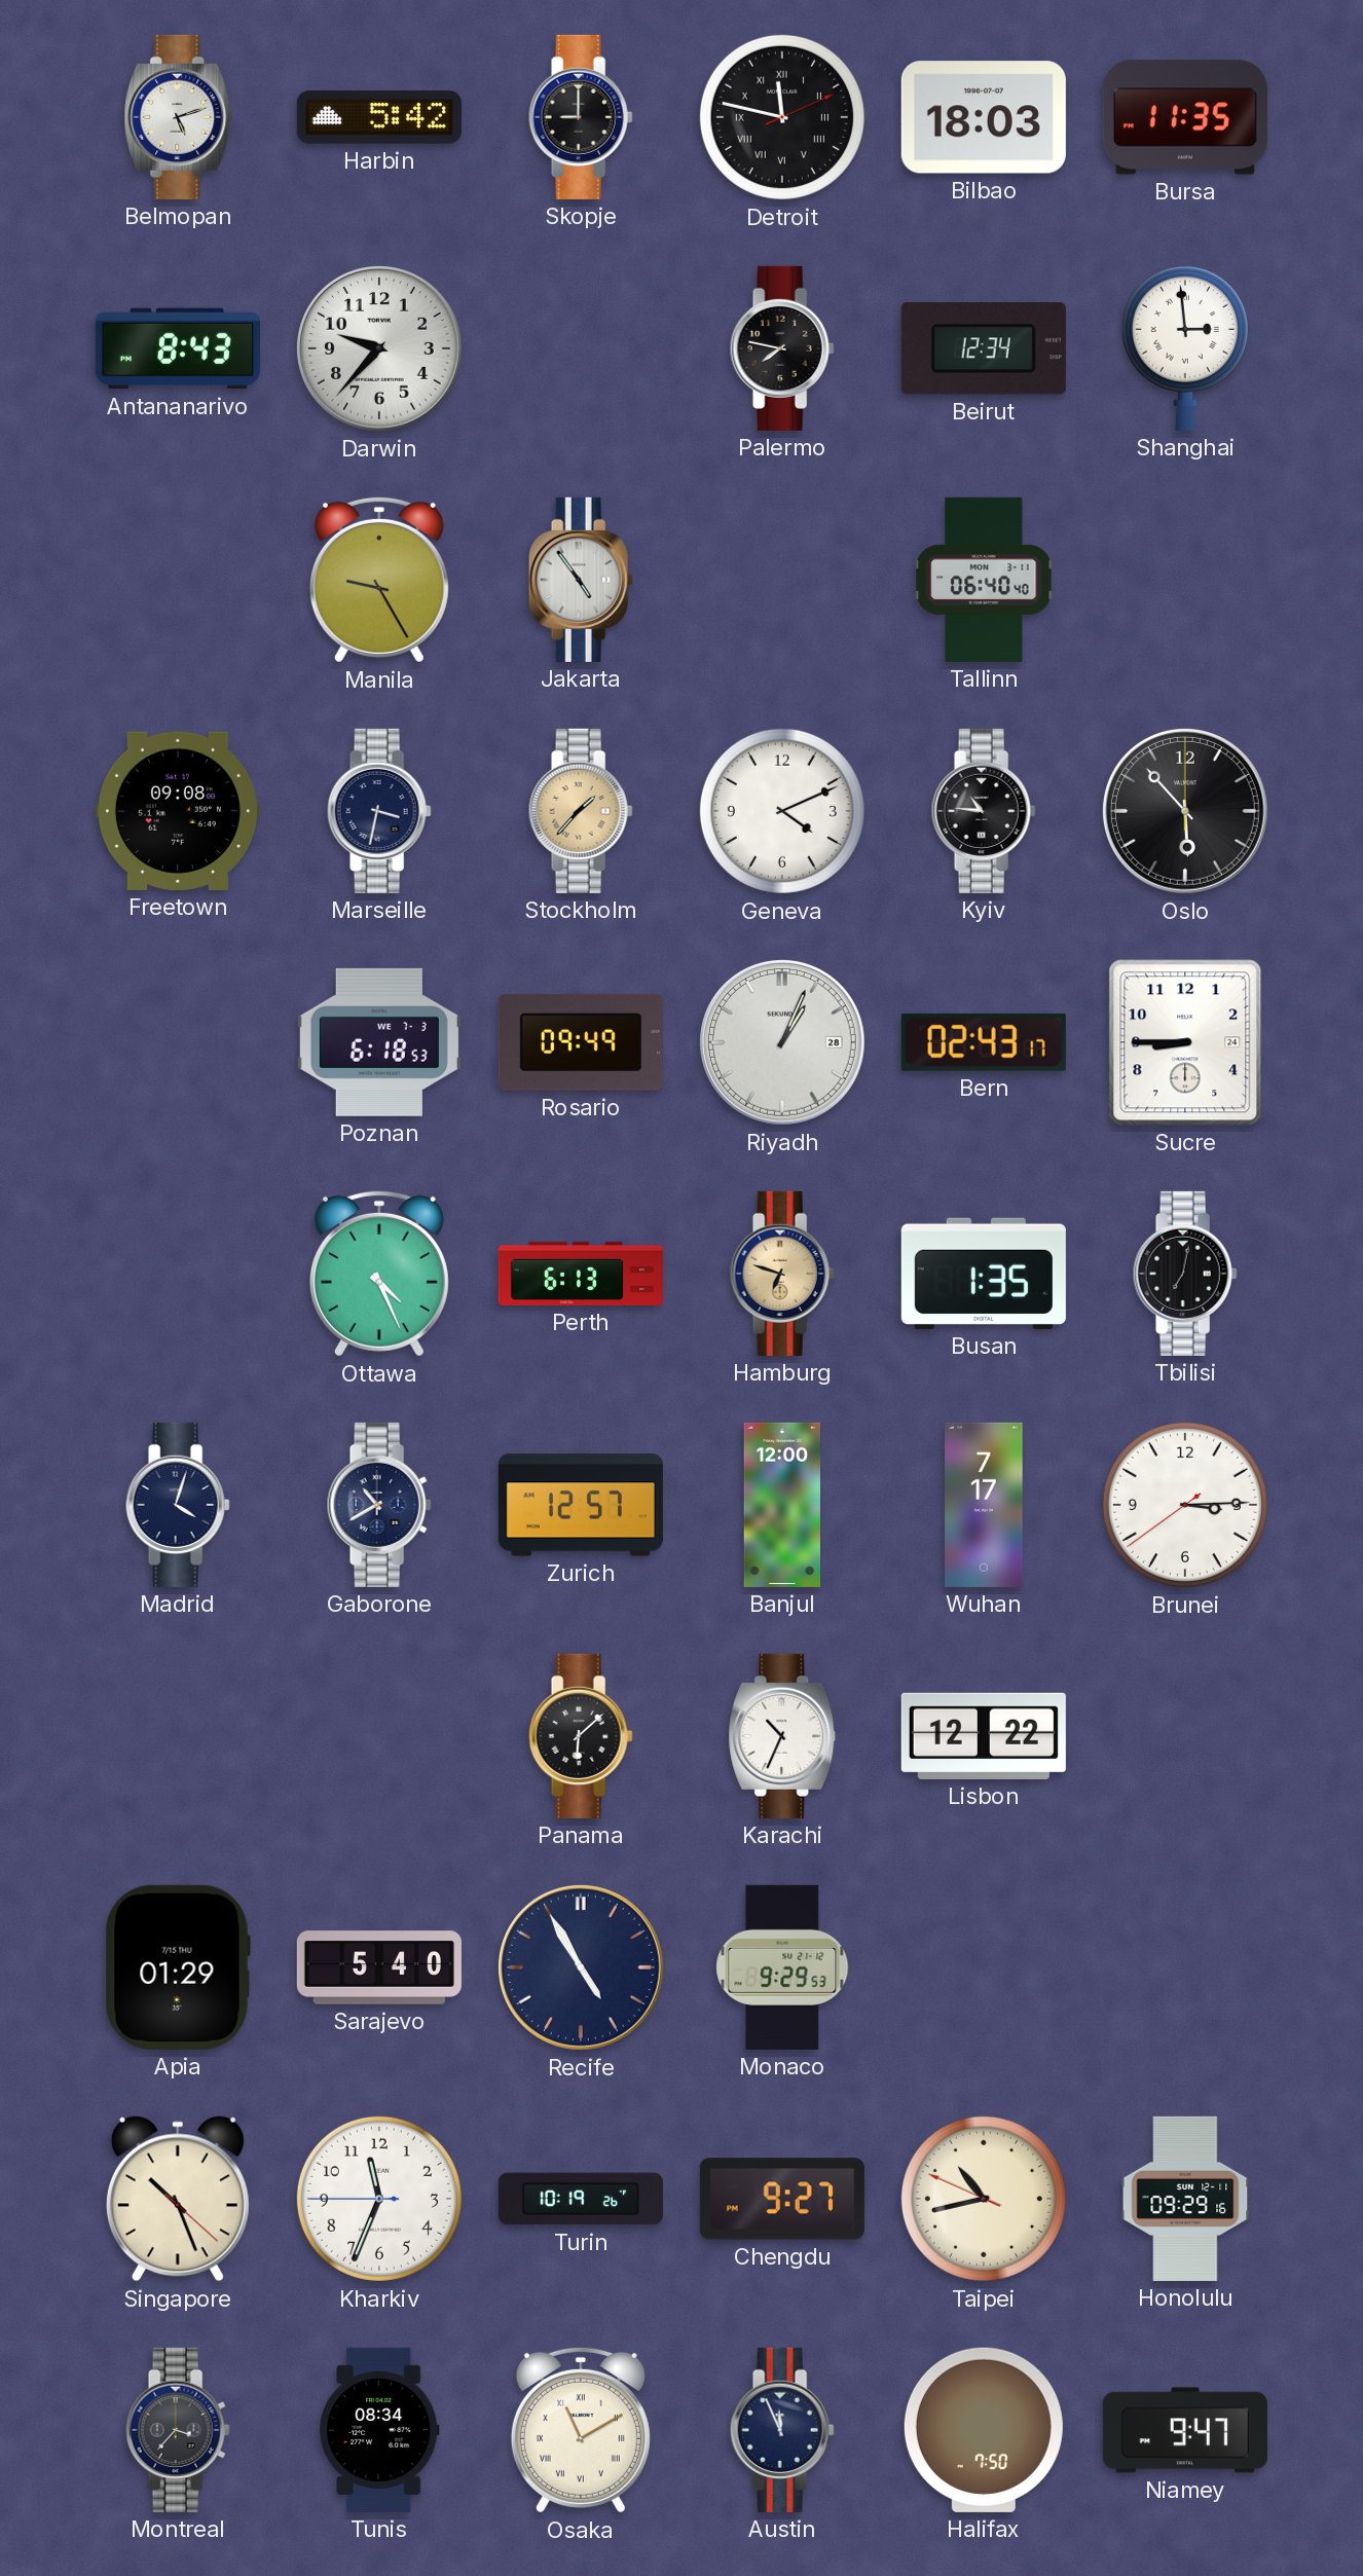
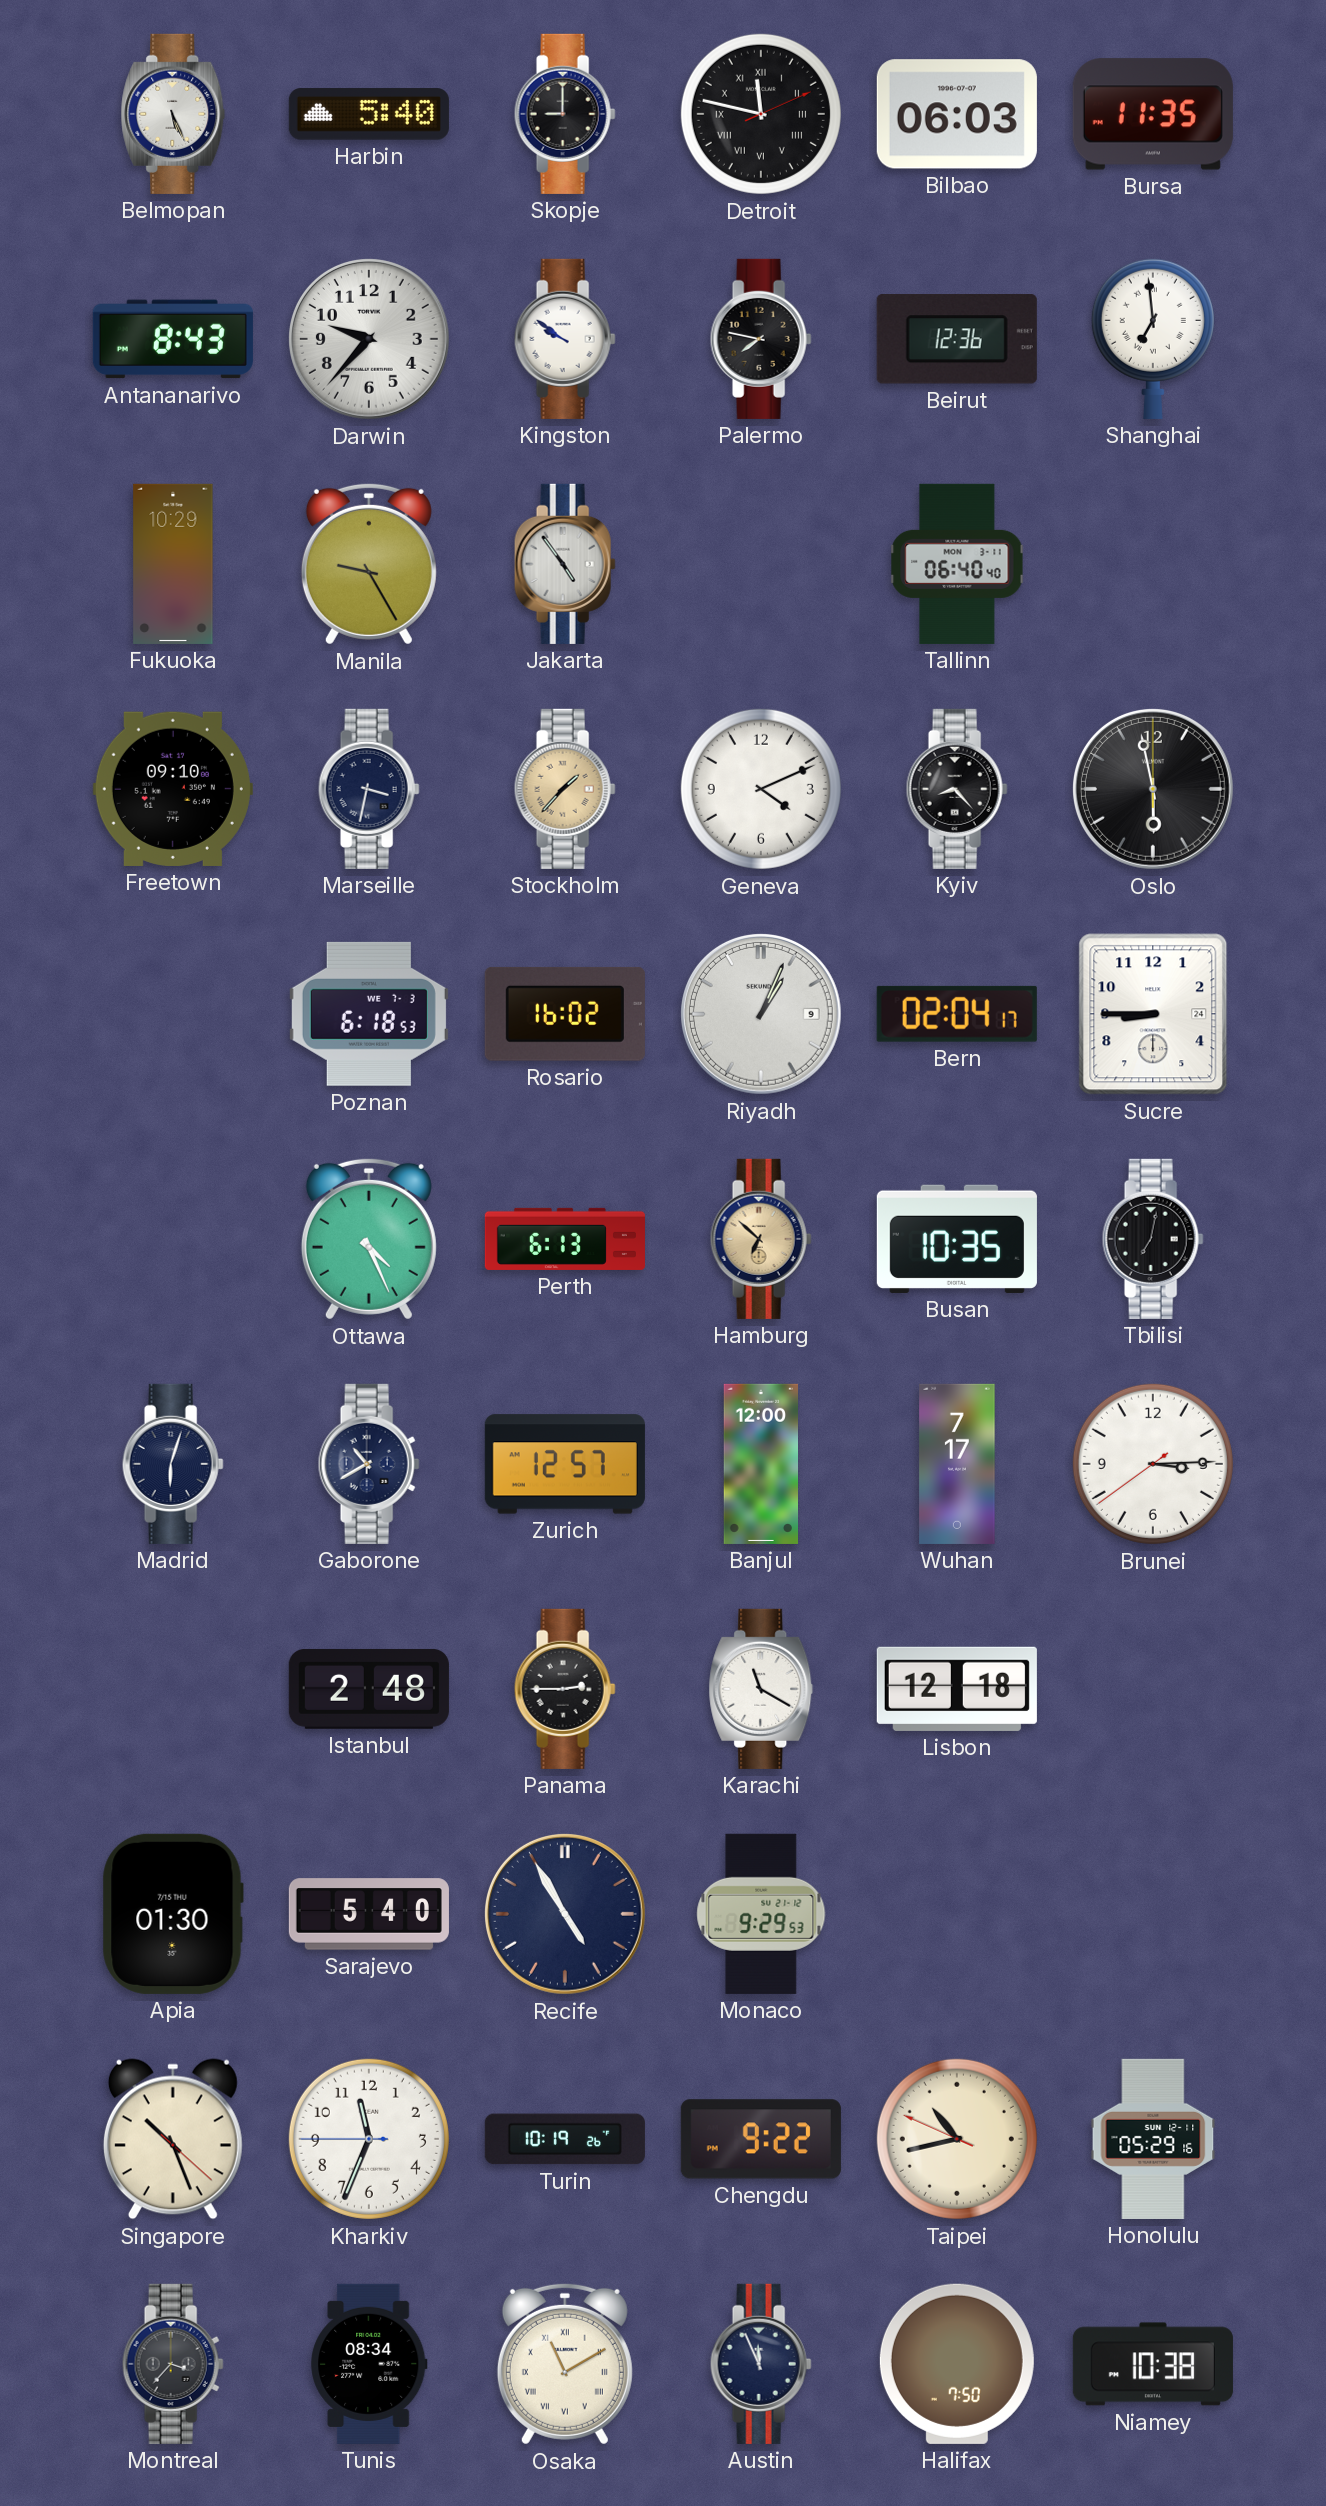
Belmopan: 5:12 -> 5:26 (173, 114)
Harbin: 5:42 -> 5:40 (369, 114)
Bilbao: 18:03 -> 06:03 (957, 114)
Kingston: none -> 9:51 (565, 339)
Beirut: 12:34 -> 12:36 (957, 339)
Shanghai: 2:59 -> 6:59 (1153, 338)
Fukuoka: none -> 10:29 (173, 564)
Freetown: 09:08 -> 09:10 (173, 789)
Kyiv: 10:46 -> 8:23 (957, 789)
Oslo: 5:53 -> 5:58 (1153, 789)
Rosario: 09:49 -> 16:02 (565, 1014)
Riyadh date: 28 -> 9 (761, 1014)
Bern: 02:43 -> 02:04 (957, 1014)
Hamburg: 6:48 -> 6:52 (761, 1239)
Busan: 1:35 -> 10:35 (957, 1239)
Madrid: 4:03 -> 6:03 (173, 1464)
Istanbul: none -> 2:48 (369, 1689)
Panama: 6:08 -> 2:45 (565, 1689)
Karachi: 10:34 -> 11:20 (761, 1689)
Lisbon: 12:22 -> 12:18 (957, 1689)
Apia: 01:29 -> 01:30 (173, 1914)
Chengdu: 9:27 -> 9:22 (761, 2139)
Honolulu: 09:29 -> 05:29 (1153, 2139)
Niamey: 9:47 -> 10:38 (1153, 2364)
